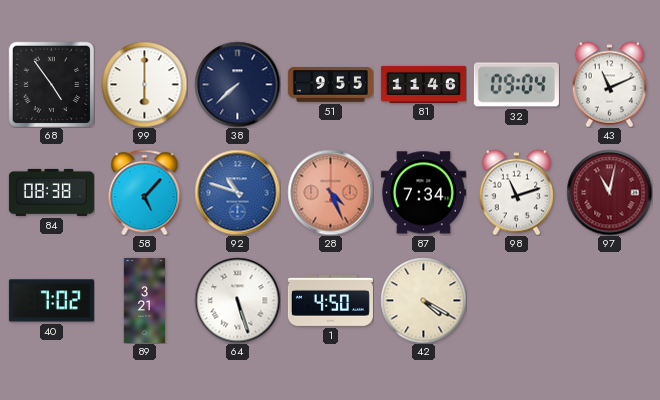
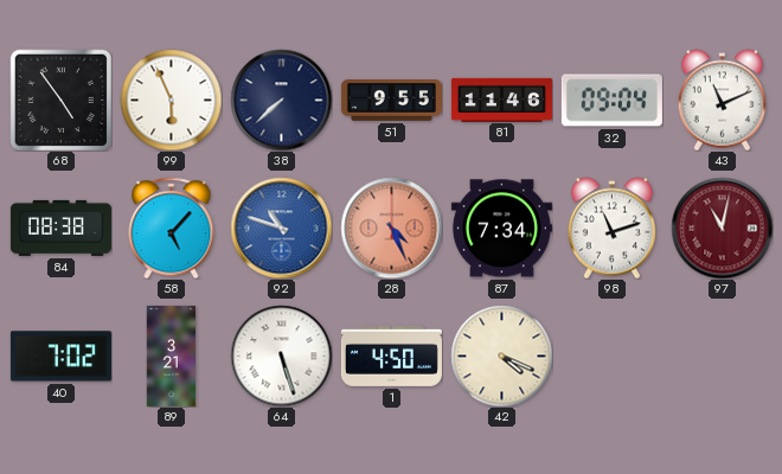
99: 6:00 -> 5:56 (171, 100)
42: 4:20 -> 4:19 (501, 355)
